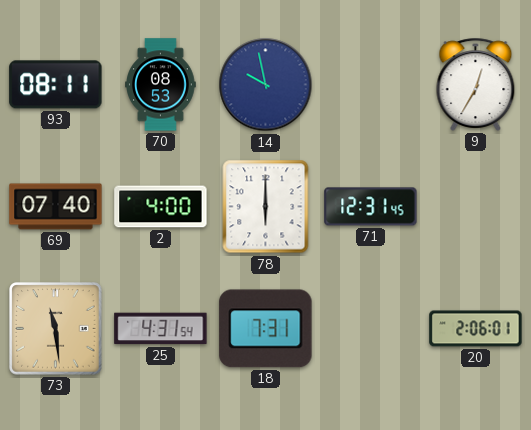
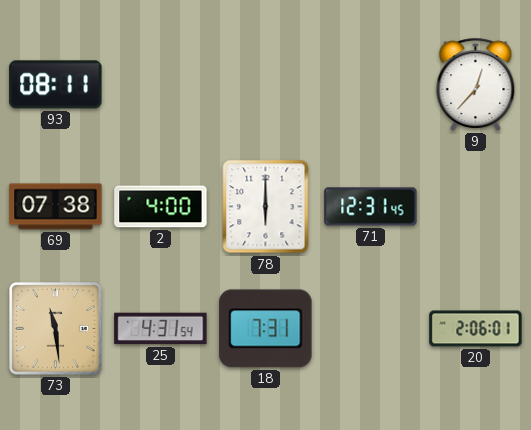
70: 08:53 -> none (161, 85)
14: 9:58 -> none (266, 85)
9: 12:35 -> 12:37 (476, 84)
69: 07:40 -> 07:38 (56, 207)
